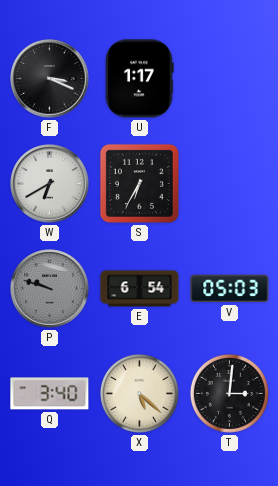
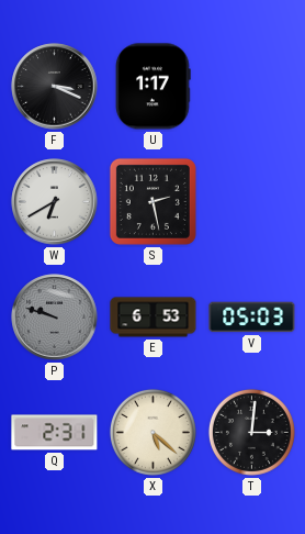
S: 6:35 -> 2:28 (152, 201)
E: 6:54 -> 6:53 (154, 318)
Q: 3:40 -> 2:31 (55, 433)
